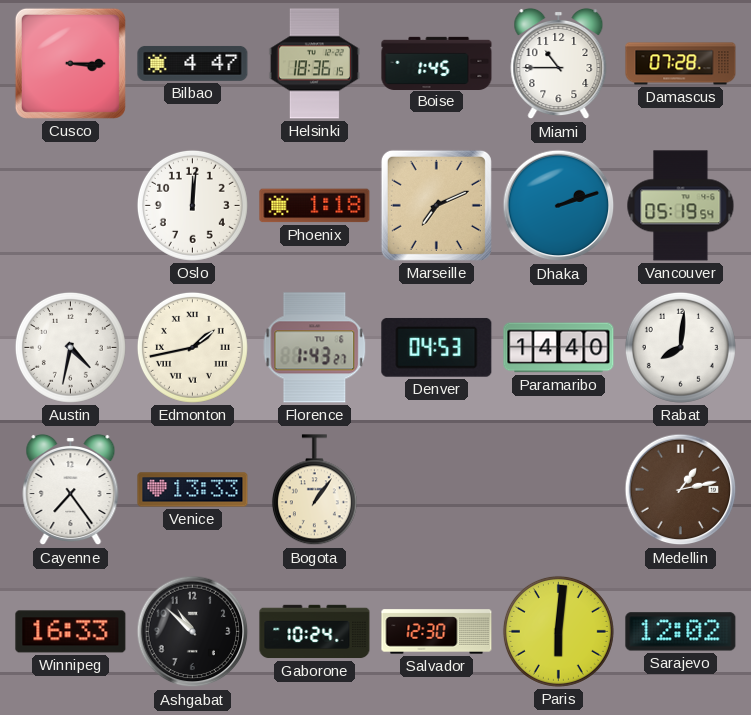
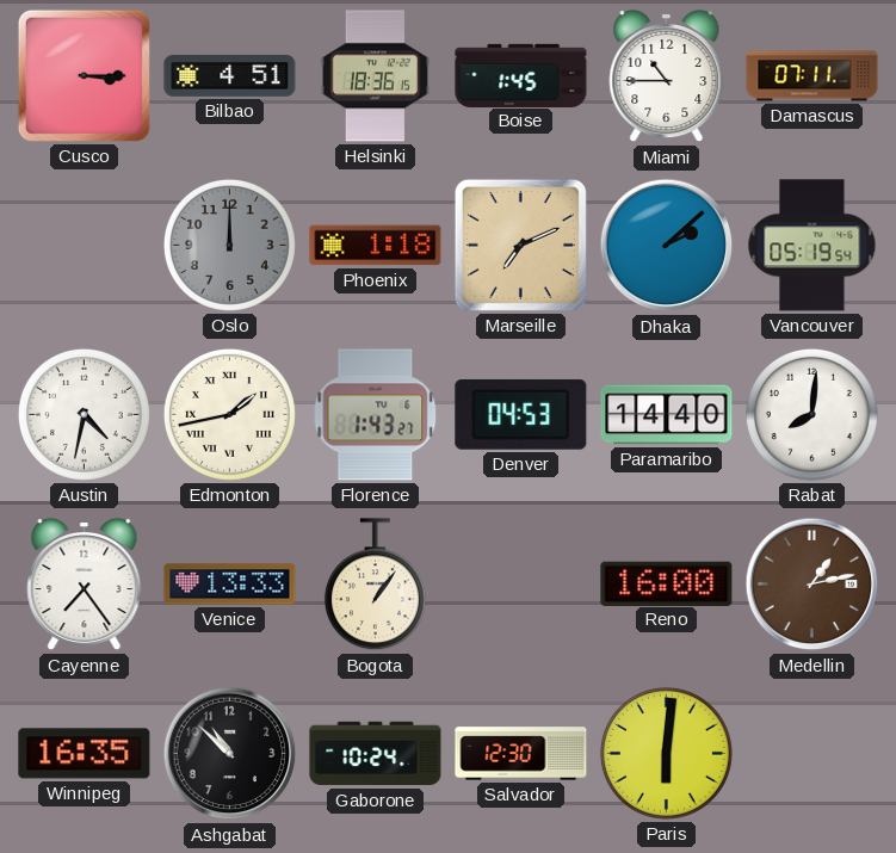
Bilbao: 4:47 -> 4:51 (230, 75)
Damascus: 07:28 -> 07:11 (812, 76)
Oslo: 12:01 -> 12:00 (229, 245)
Oslo dial: white -> grey (229, 245)
Dhaka: 2:12 -> 2:08 (667, 246)
Reno: none -> 16:00 (667, 583)
Winnipeg: 16:33 -> 16:35 (85, 754)
Sarajevo: 12:02 -> none (681, 632)
